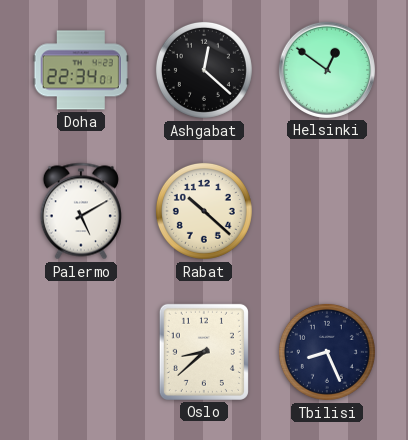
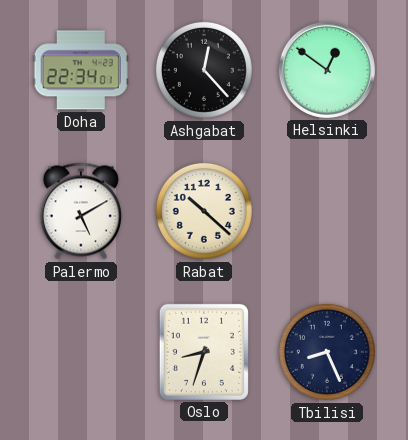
Ashgabat: 12:22 -> 12:23 (204, 70)
Oslo: 8:38 -> 8:33 (204, 352)
